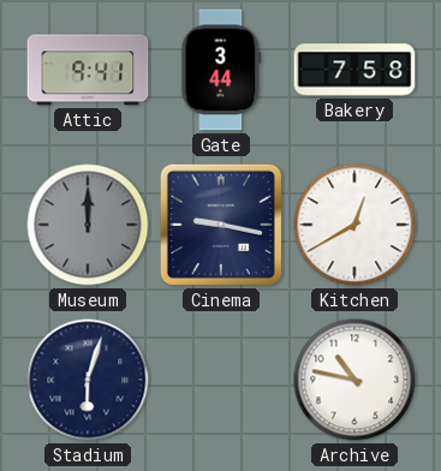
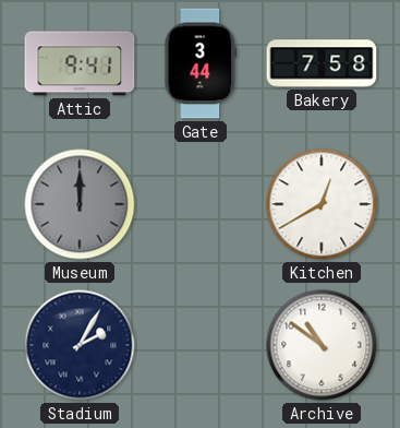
Cinema: 9:17 -> none (221, 225)
Stadium: 6:03 -> 2:05 (80, 345)
Archive: 10:47 -> 10:51 (322, 345)
